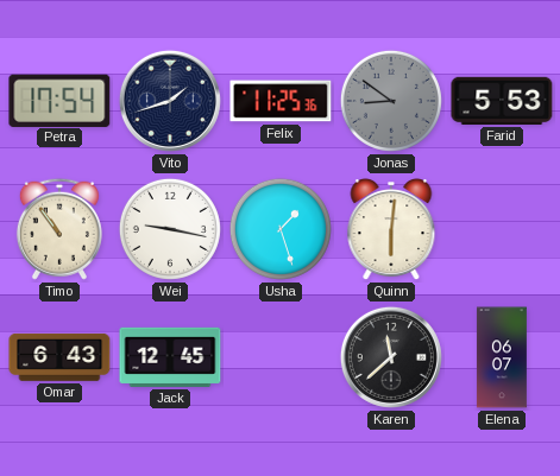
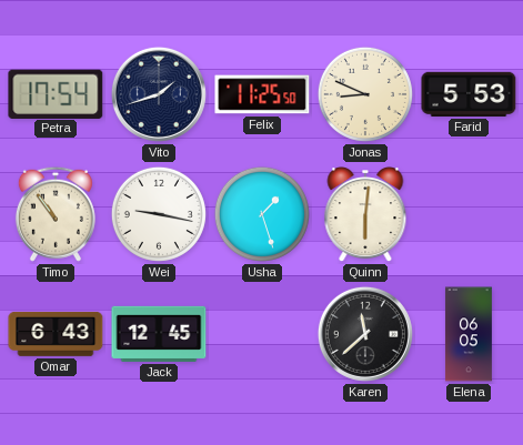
Felix: 11:25:36 -> 11:25:50 (262, 94)
Jonas: 8:51 -> 8:49 (365, 94)
Jonas dial: grey -> cream (365, 94)
Elena: 06:07 -> 06:05 (469, 334)
